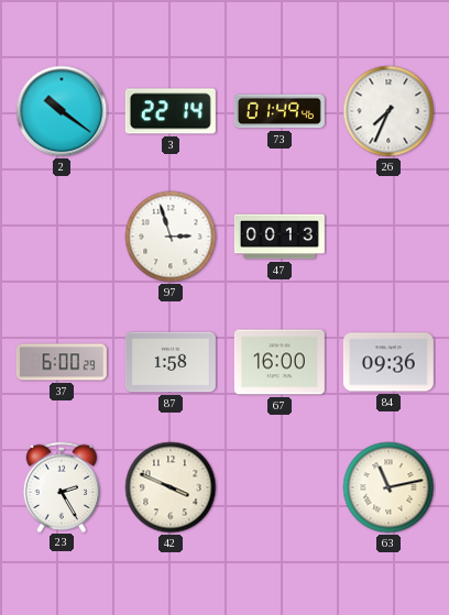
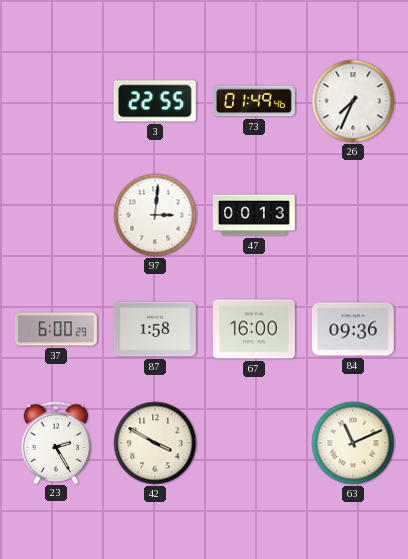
2: 10:21 -> none (62, 111)
3: 22:14 -> 22:55 (155, 101)
97: 2:57 -> 3:01 (155, 215)
42: 3:49 -> 3:50 (155, 443)
63: 11:13 -> 11:11 (353, 443)
